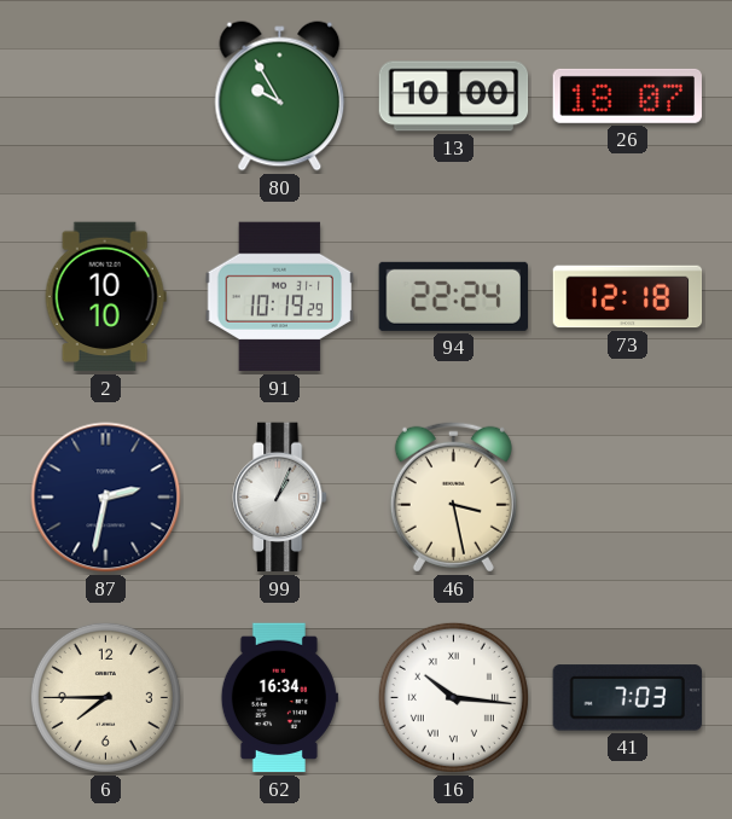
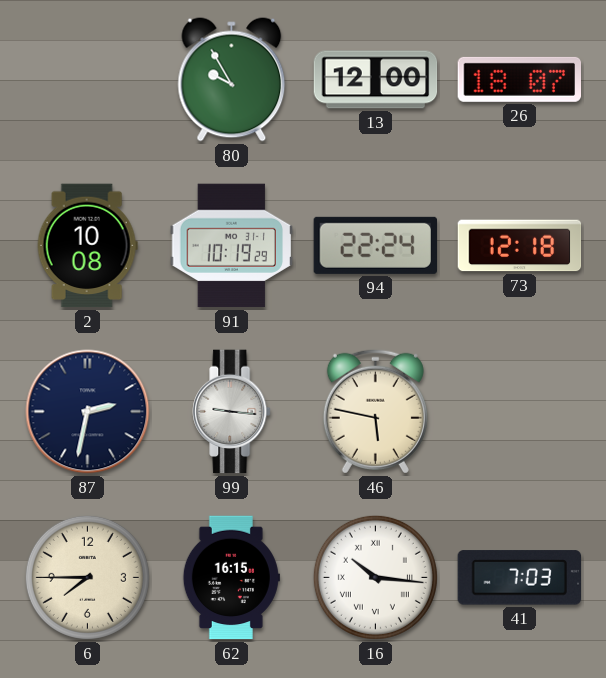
13: 10:00 -> 12:00 (376, 80)
2: 10:10 -> 10:08 (87, 246)
99: 1:04 -> 9:16 (232, 412)
46: 3:28 -> 5:47 (375, 411)
62: 16:34 -> 16:15 (231, 578)
